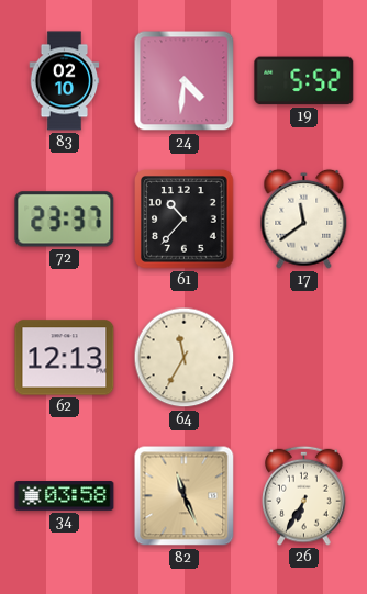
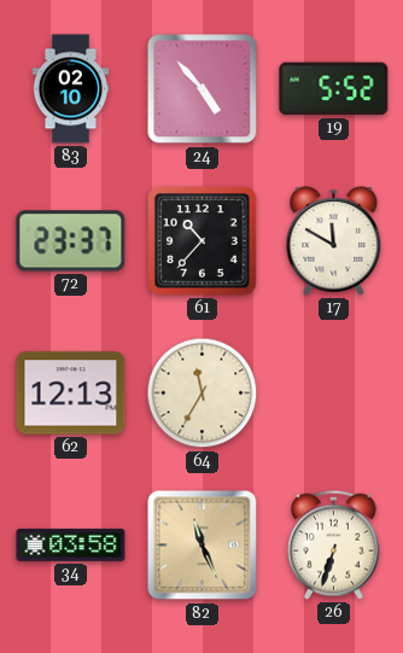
24: 4:31 -> 4:53 (203, 89)
17: 11:39 -> 11:50 (334, 240)
26: 6:35 -> 6:33 (334, 544)
